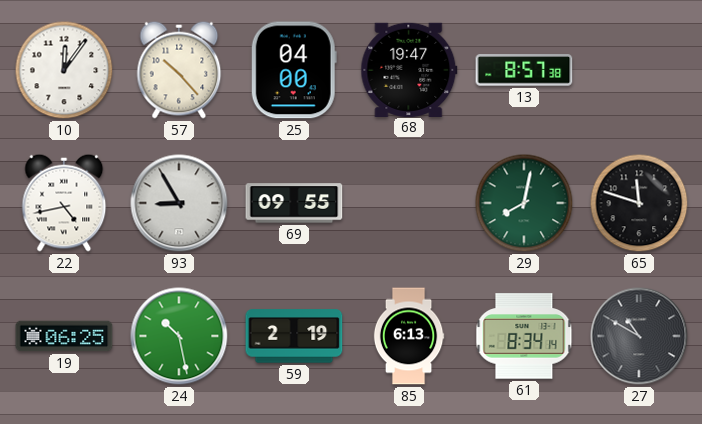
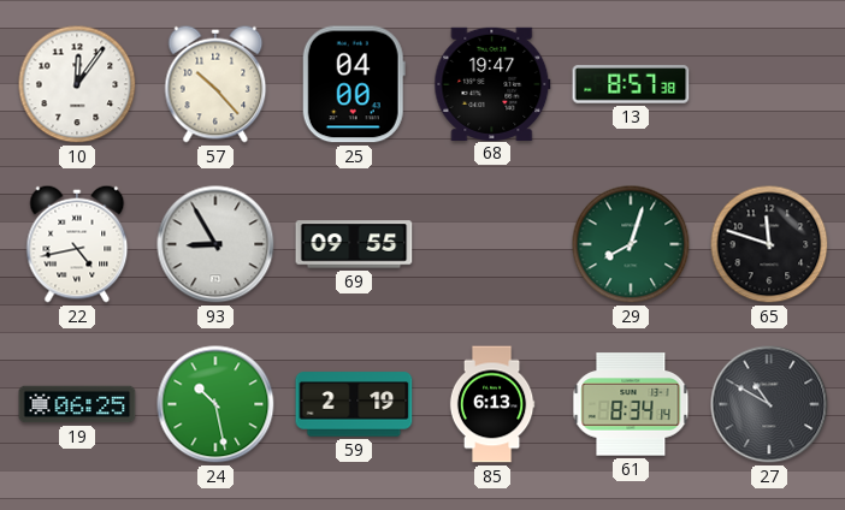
29: 8:02 -> 8:03 (631, 244)
